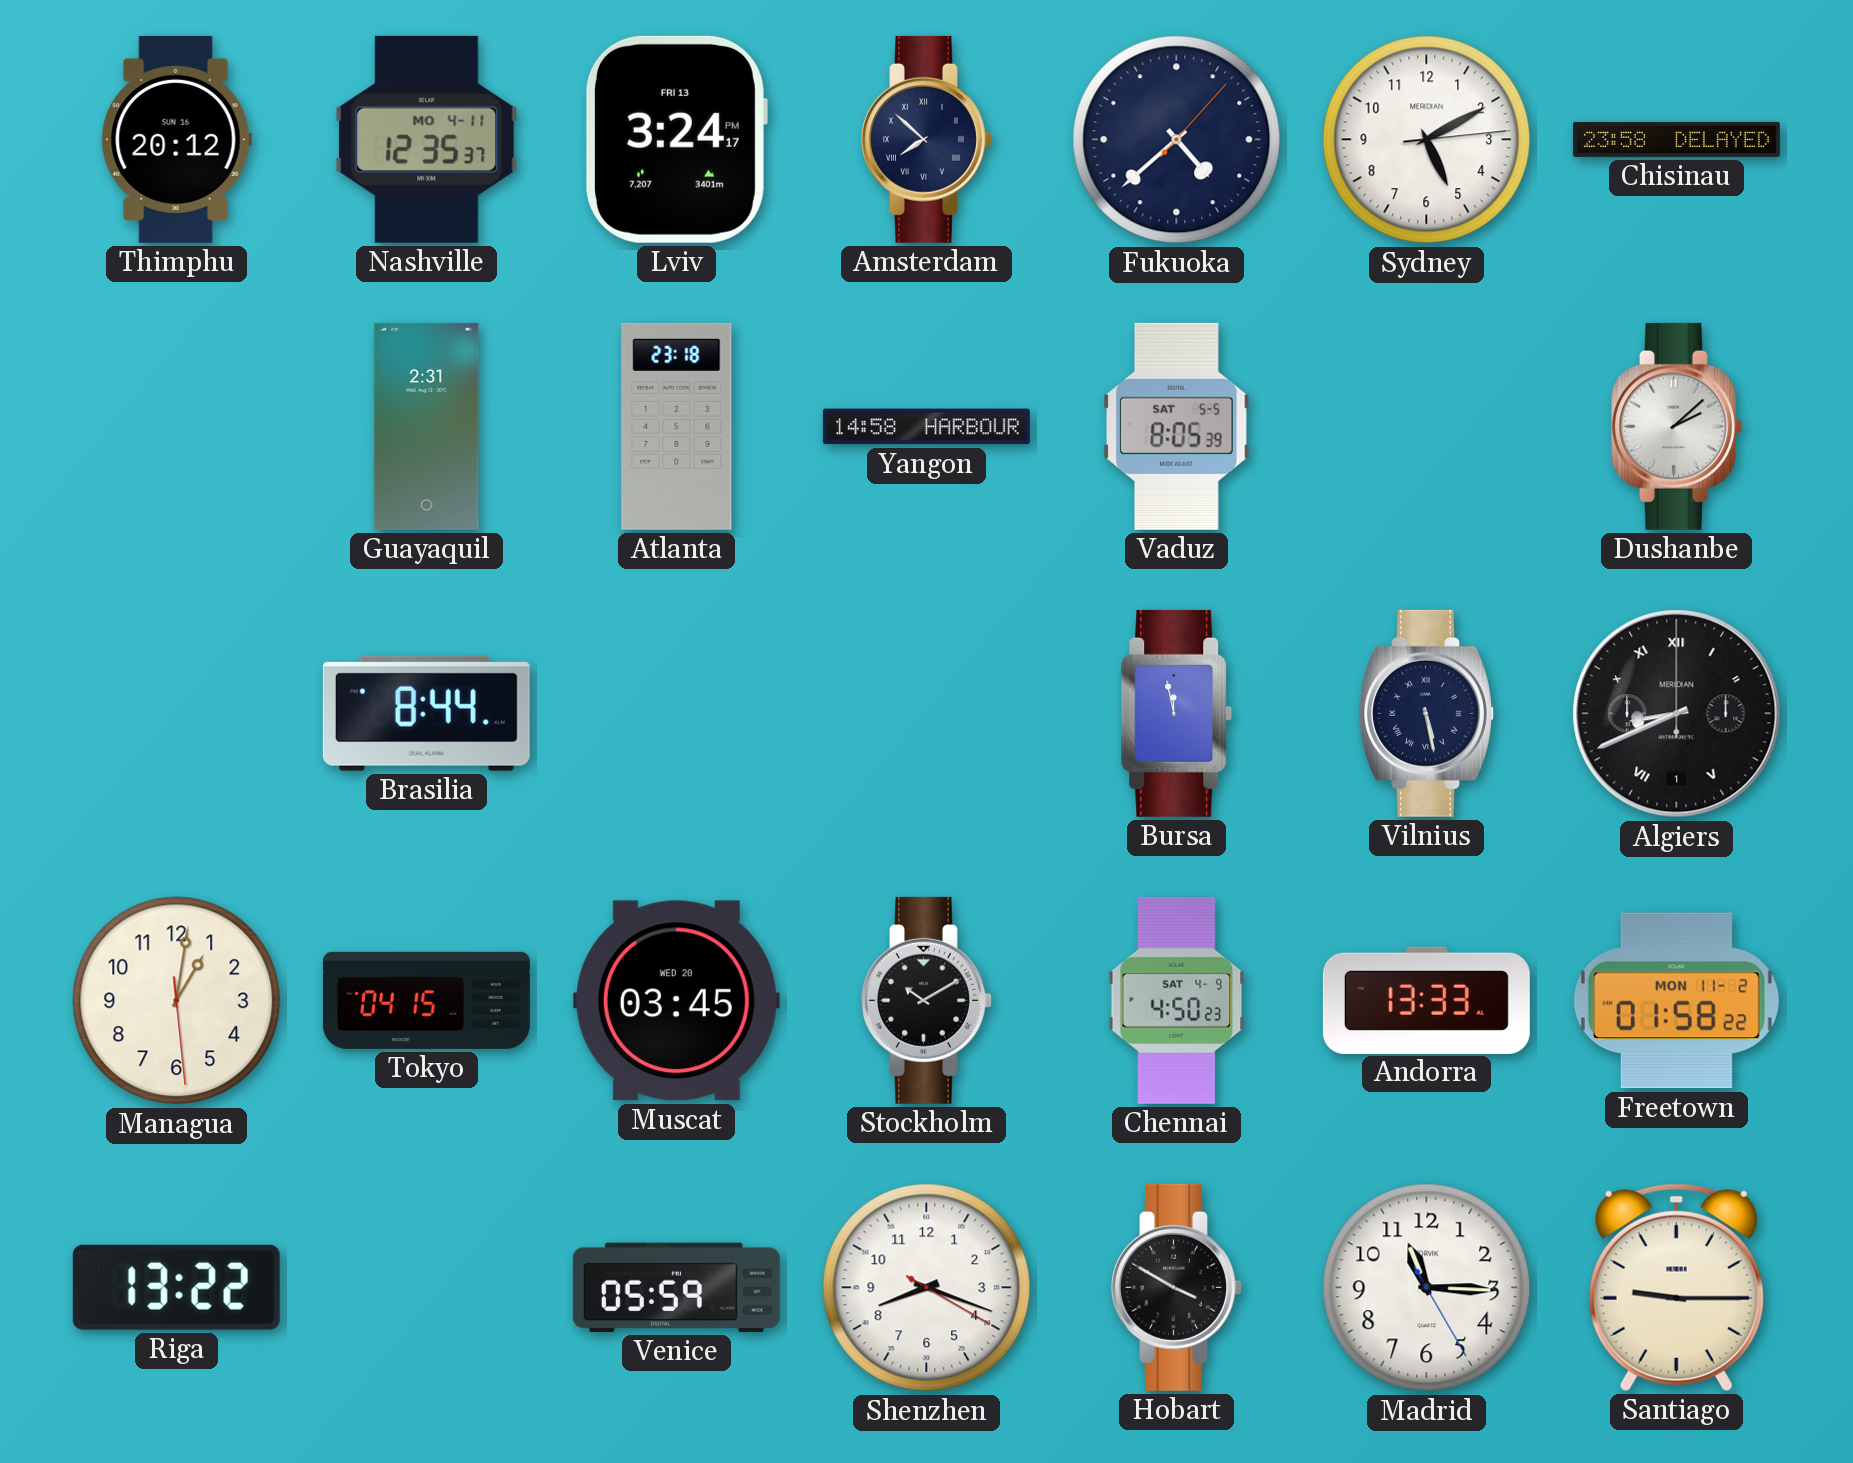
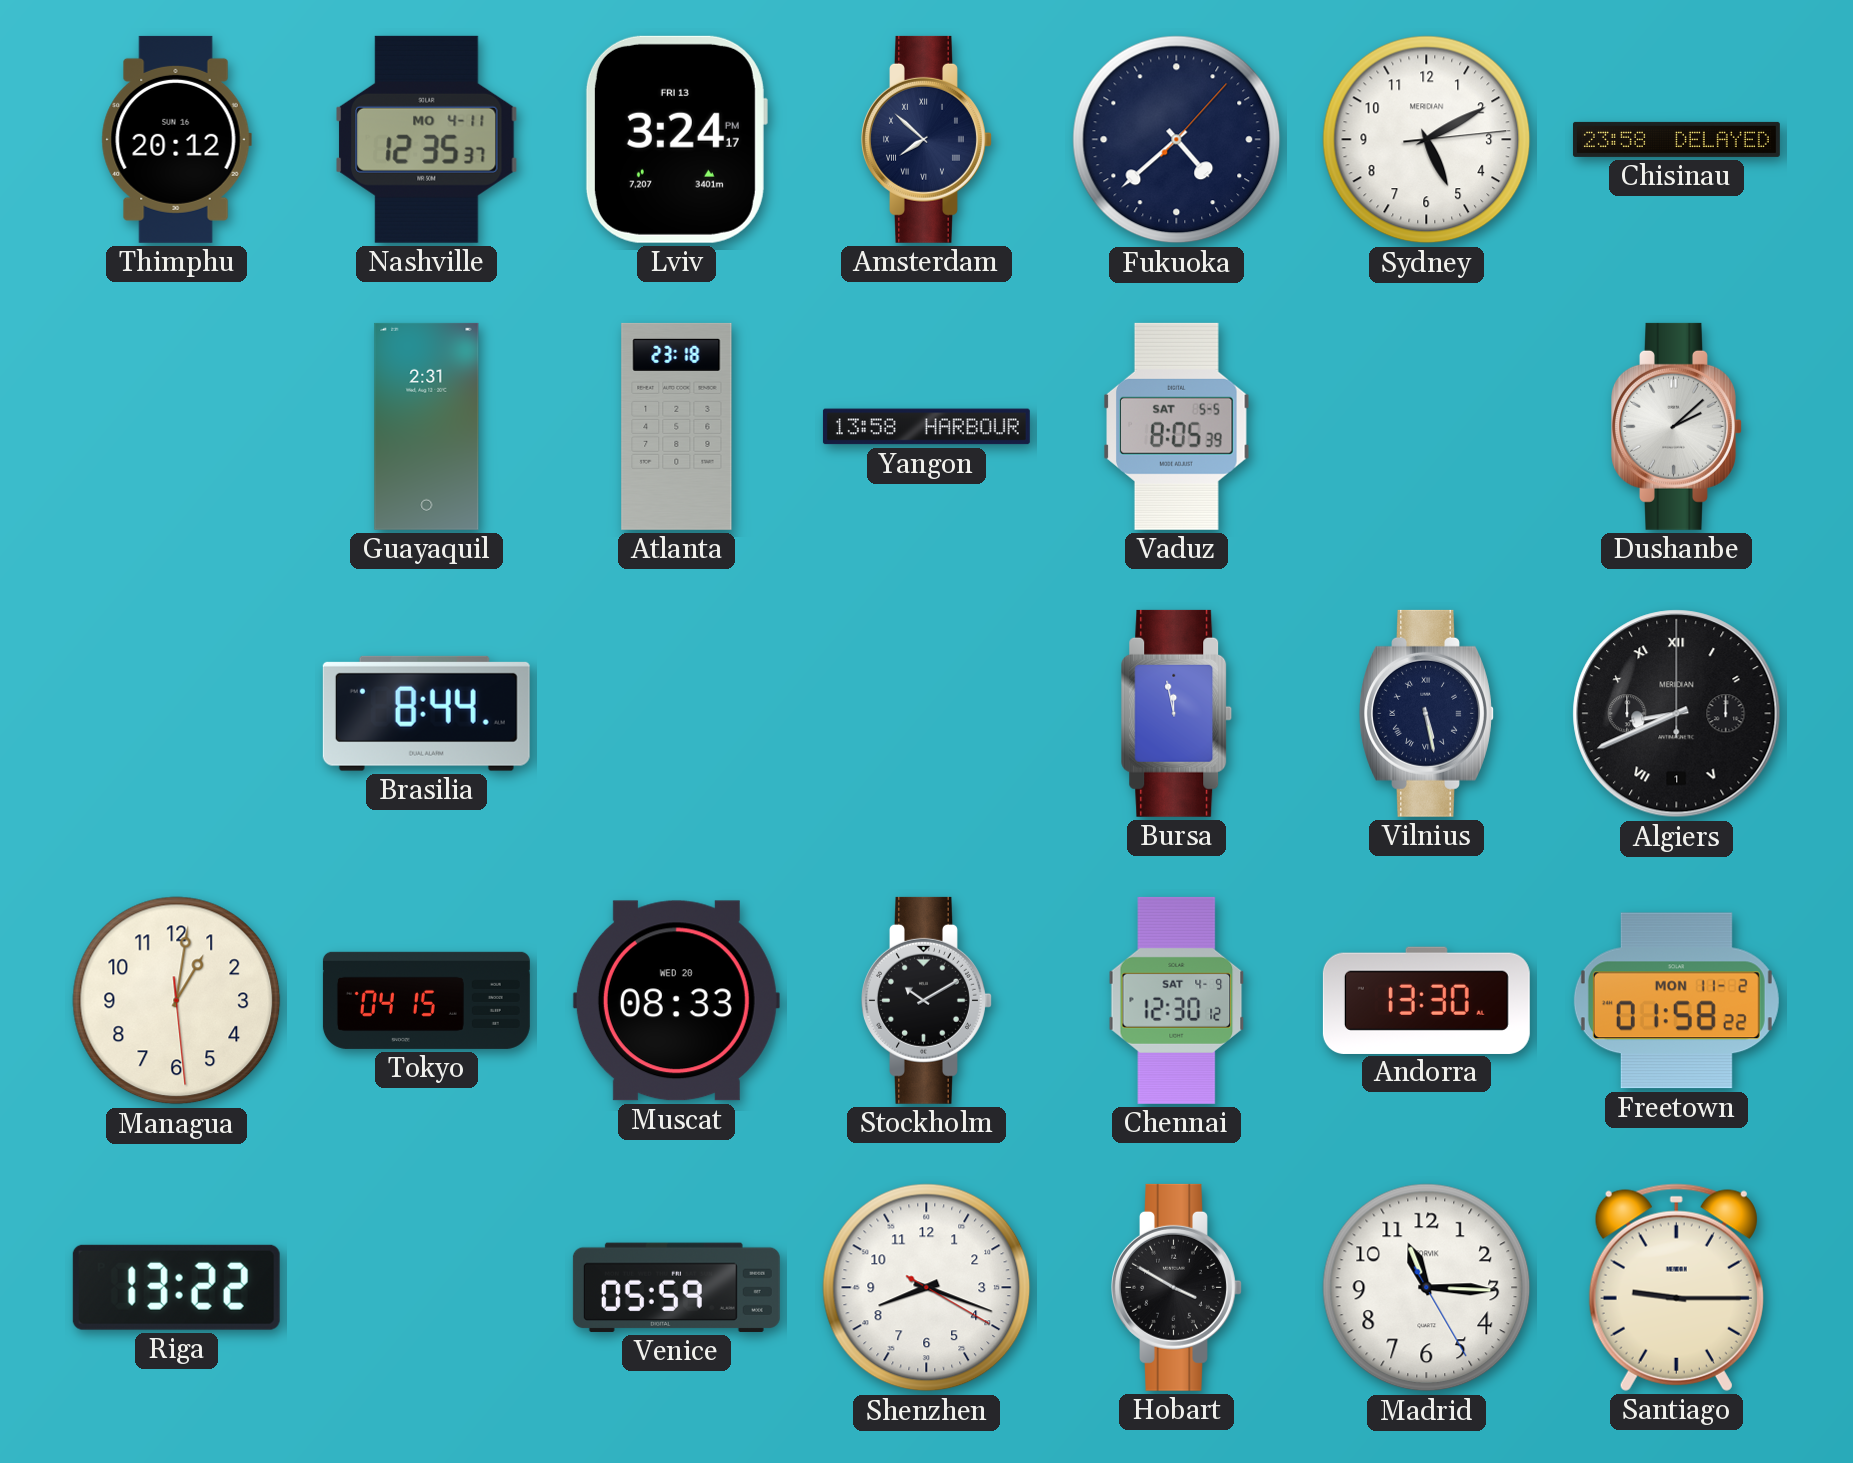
Yangon: 14:58 -> 13:58 (926, 427)
Muscat: 03:45 -> 08:33 (676, 1001)
Chennai: 4:50 -> 12:30 (1177, 1000)
Andorra: 13:33 -> 13:30 (1426, 1000)
